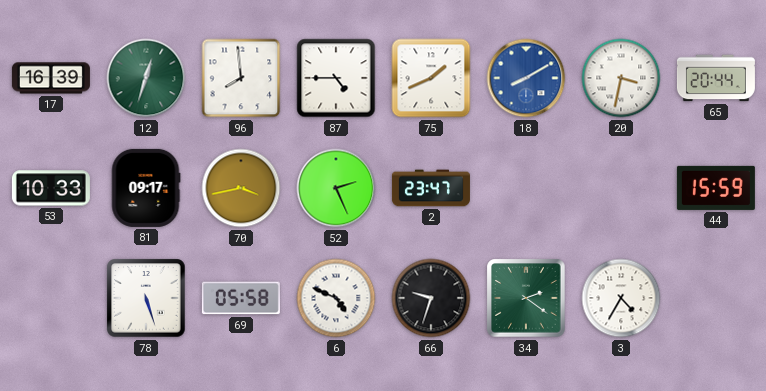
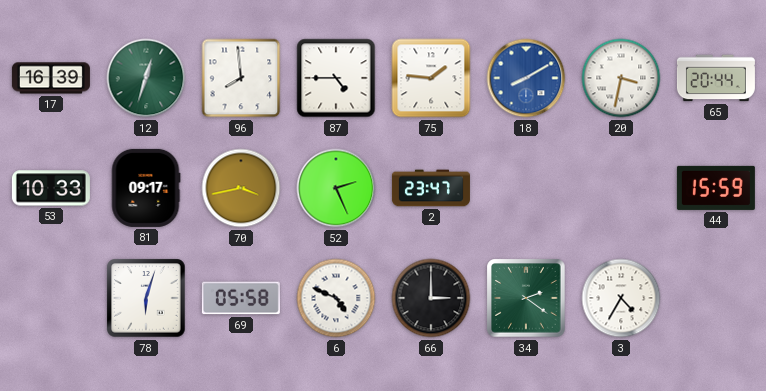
75: 1:41 -> 1:46 (431, 78)
78: 5:27 -> 6:03 (146, 298)
66: 9:33 -> 3:00 (431, 298)
